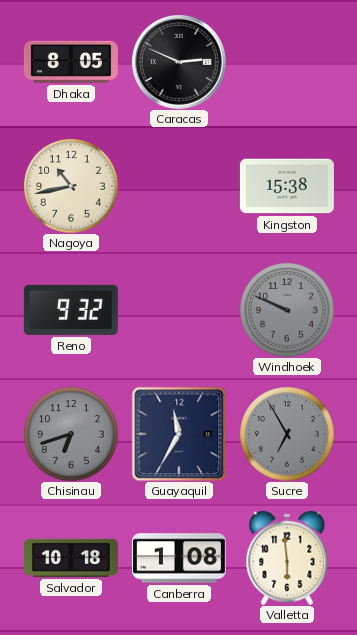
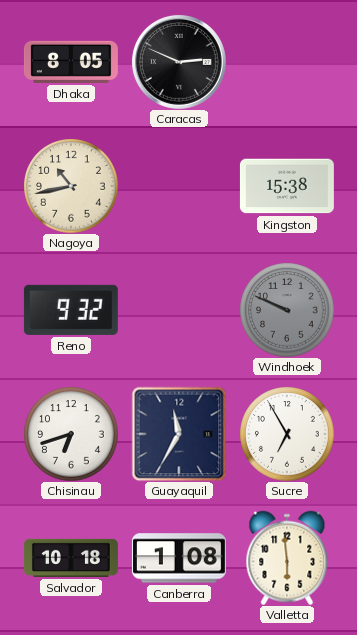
Chisinau dial: grey -> white (71, 434)
Sucre dial: grey -> white (287, 434)
